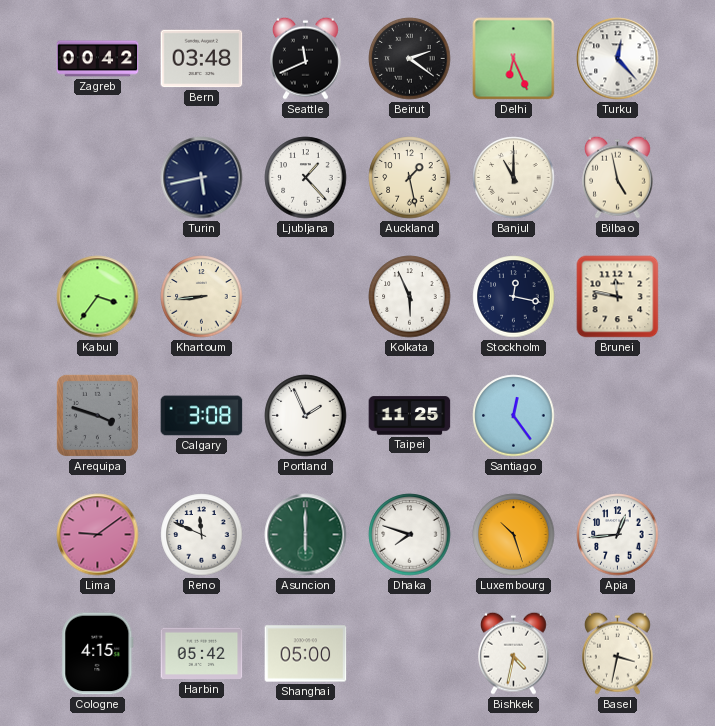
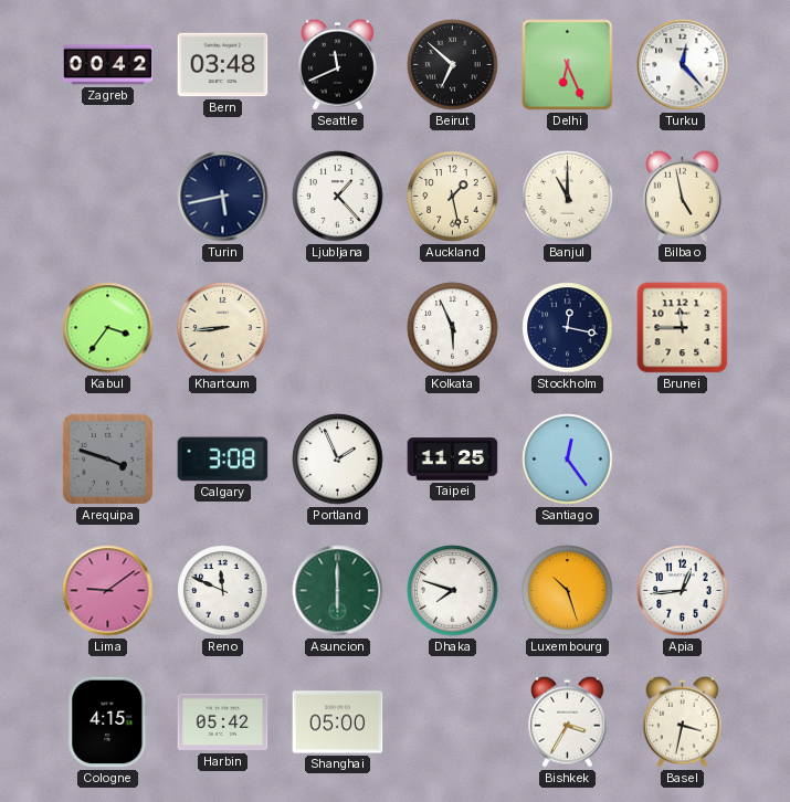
Beirut: 2:21 -> 6:52 (453, 65)
Brunei: 11:47 -> 11:45 (683, 328)
Bishkek: 4:32 -> 3:35 (568, 721)
